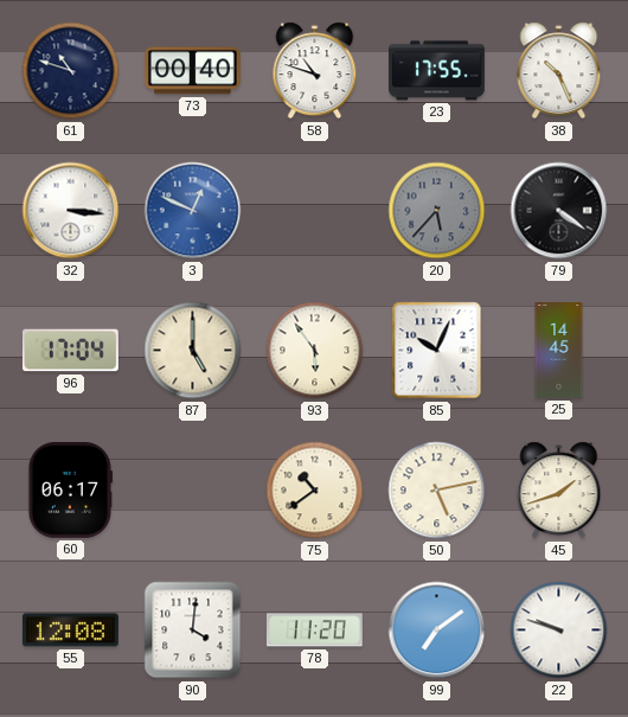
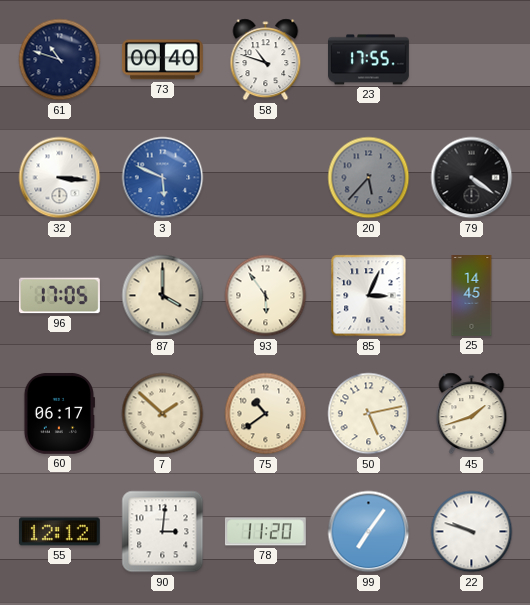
38: 10:26 -> none (559, 71)
3: 12:49 -> 5:49 (163, 178)
96: 17:04 -> 17:05 (59, 296)
87: 5:00 -> 4:00 (163, 296)
85: 10:04 -> 3:04 (369, 296)
7: none -> 1:52 (163, 414)
55: 12:08 -> 12:12 (59, 532)
90: 4:01 -> 3:01 (163, 532)
99: 7:09 -> 7:06 (369, 532)
